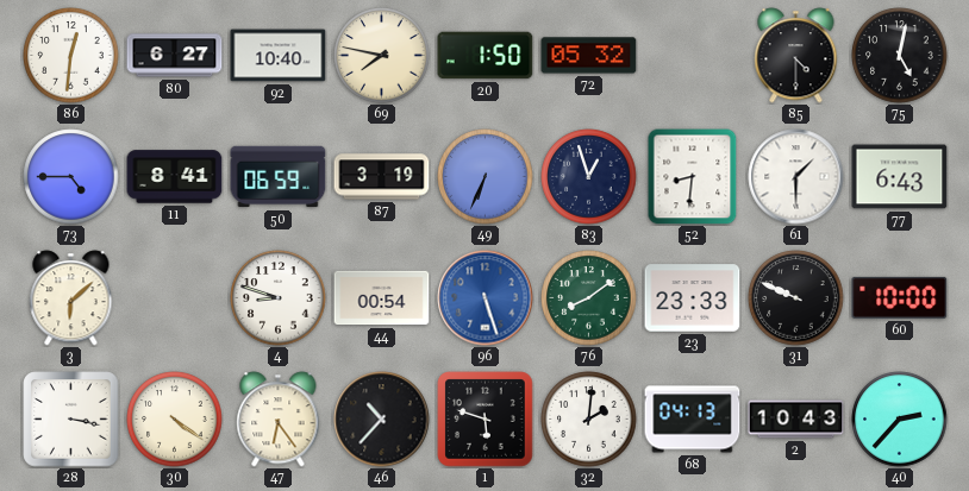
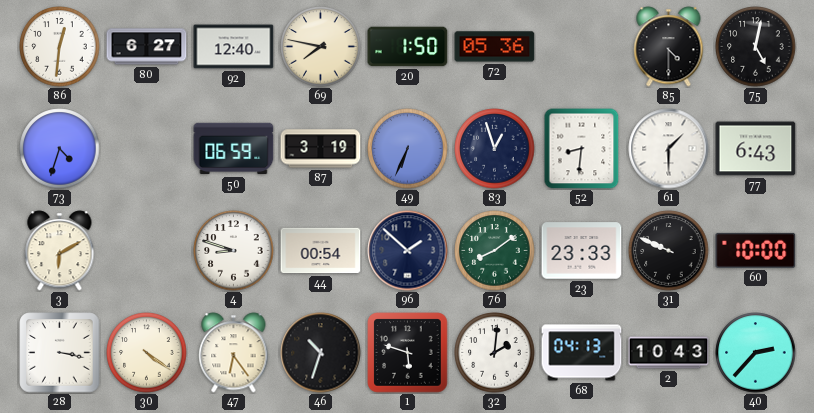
92: 10:40 -> 12:40 (234, 47)
72: 05:32 -> 05:36 (495, 47)
73: 4:45 -> 4:33 (60, 149)
11: 8:41 -> none (175, 177)
3: 6:08 -> 6:10 (60, 251)
96: 5:27 -> 1:52 (408, 251)
96 dial: blue -> navy (408, 251)
46: 10:37 -> 10:33 (321, 353)
